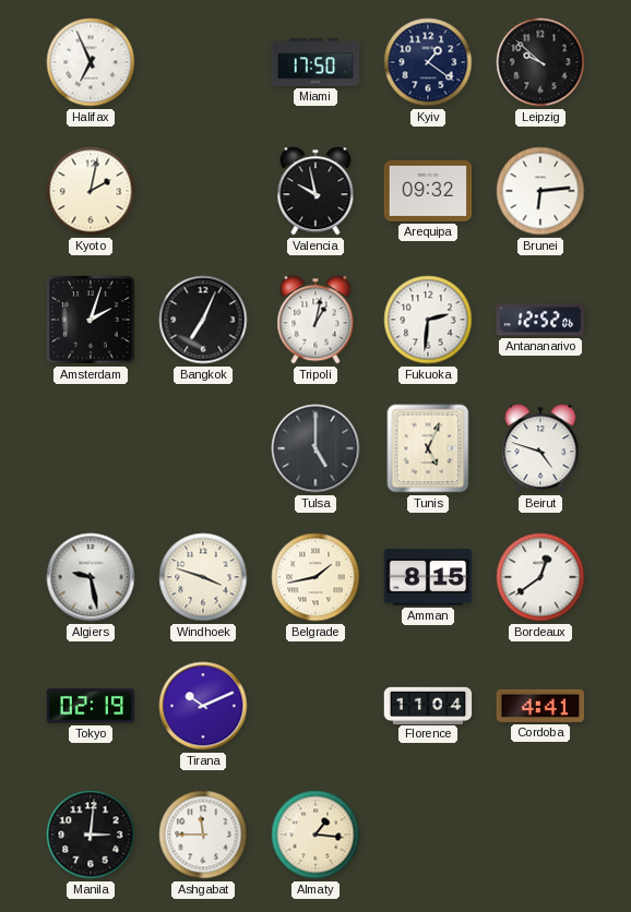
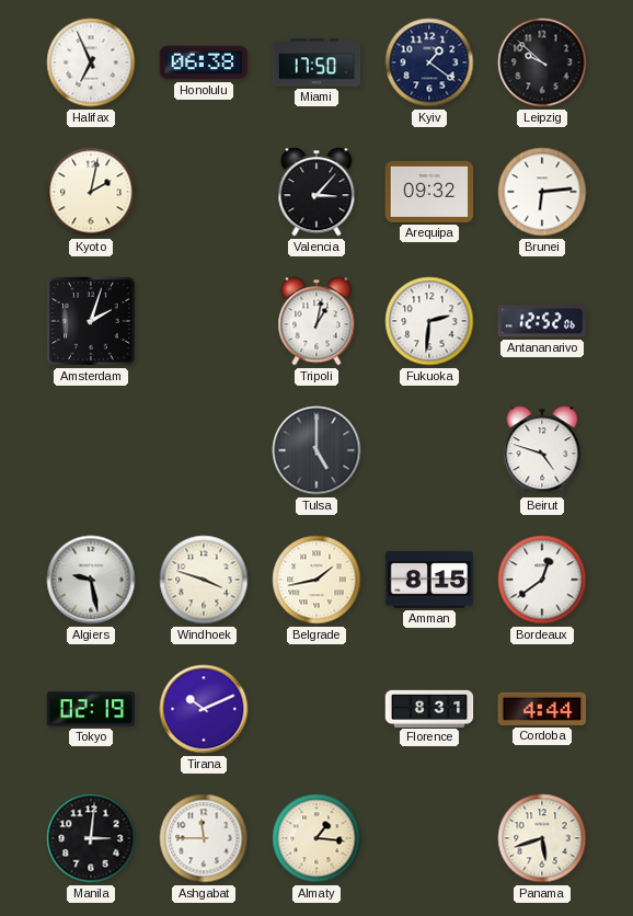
Honolulu: none -> 06:38 (204, 62)
Valencia: 9:58 -> 3:07 (316, 192)
Bangkok: 7:04 -> none (203, 320)
Tunis: 5:04 -> none (428, 448)
Florence: 11:04 -> 8:31 (429, 708)
Cordoba: 4:41 -> 4:44 (542, 709)
Panama: none -> 5:42 (542, 838)
